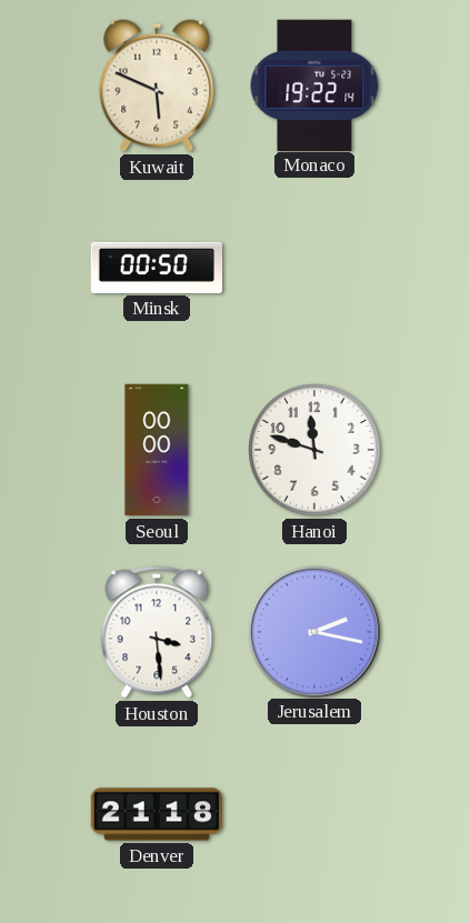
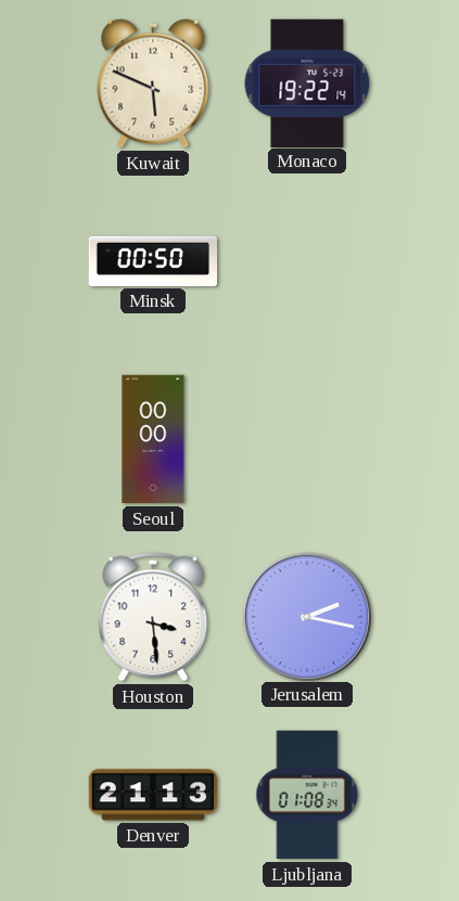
Hanoi: 11:48 -> none (314, 450)
Denver: 21:18 -> 21:13 (153, 795)
Ljubljana: none -> 01:08 (307, 795)
